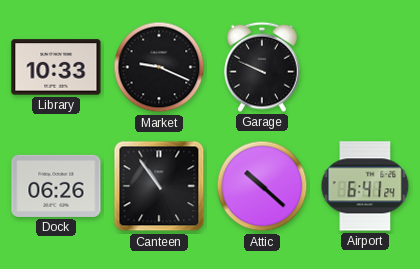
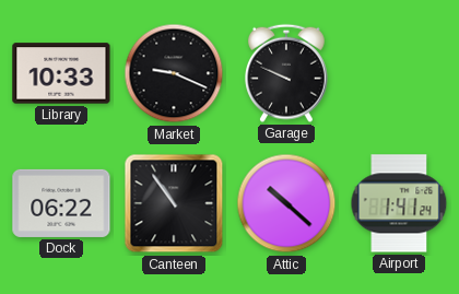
Dock: 06:26 -> 06:22 (61, 203)
Airport: 6:41 -> 1:41 (399, 203)
